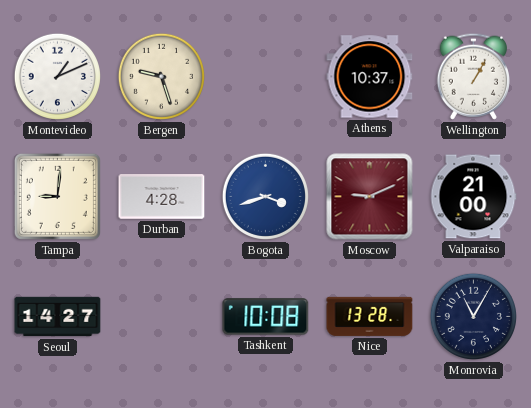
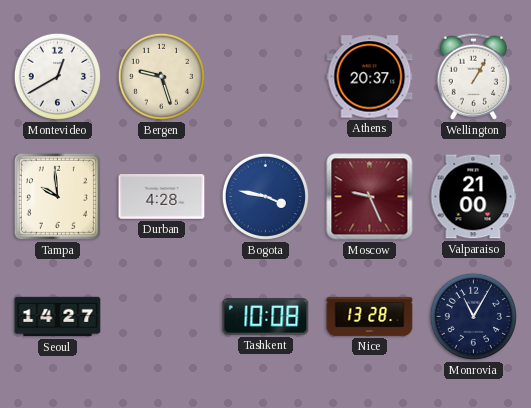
Montevideo: 1:11 -> 12:40 (57, 76)
Athens: 10:37 -> 20:37 (370, 77)
Tampa: 9:01 -> 9:59 (57, 196)
Bogota: 3:42 -> 3:47 (265, 196)
Moscow: 9:11 -> 9:26 (370, 197)
